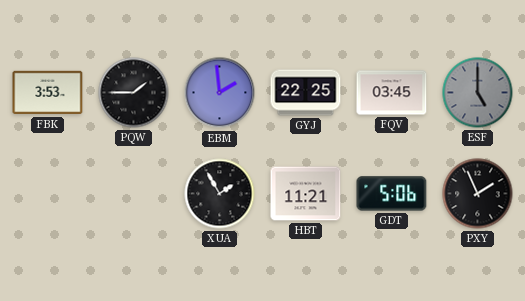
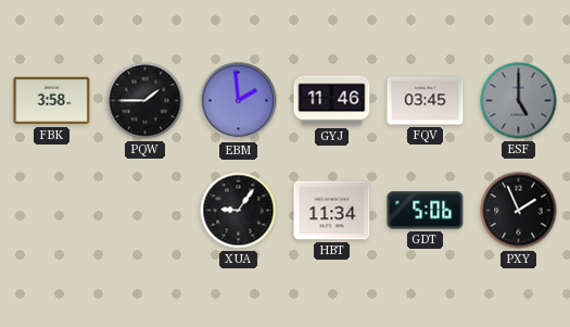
FBK: 3:53 -> 3:58 (52, 101)
GYJ: 22:25 -> 11:46 (332, 101)
XUA: 1:55 -> 9:06 (239, 211)
HBT: 11:21 -> 11:34 (332, 211)
